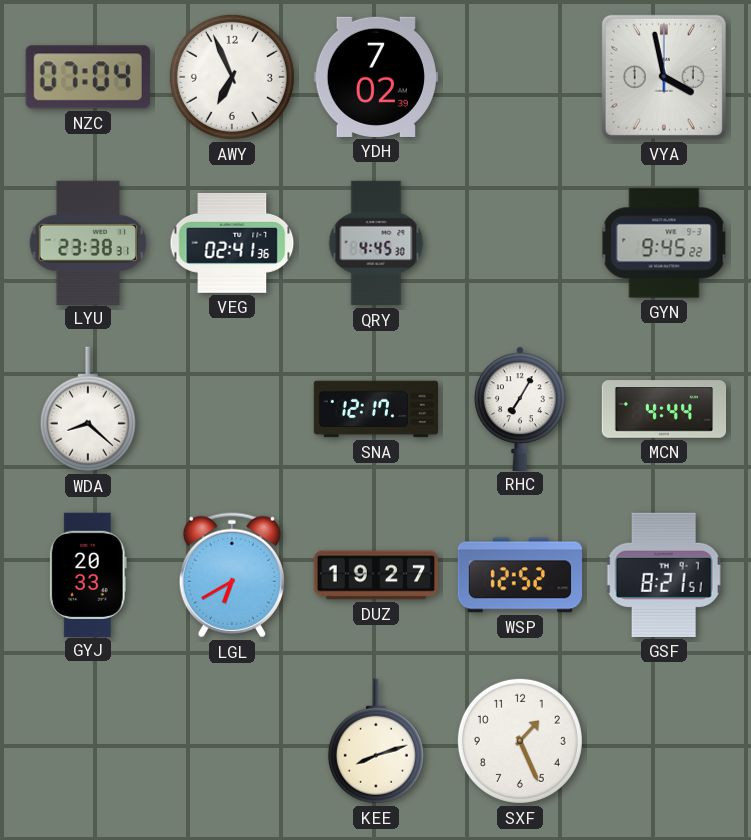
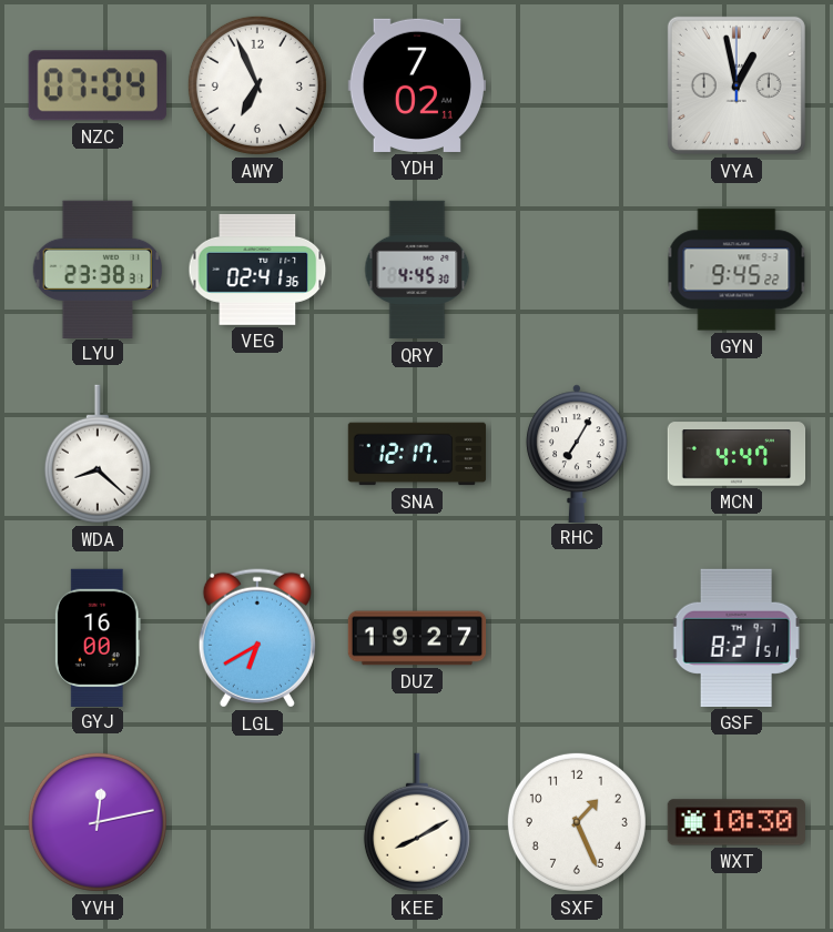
YDH: 7:02:39 -> 7:02:11 (416, 85)
VYA: 3:58 -> 12:58 (737, 85)
MCN: 4:44 -> 4:47 (737, 454)
GYJ: 20:33 -> 16:00 (98, 637)
WSP: 12:52 -> none (519, 575)
YVH: none -> 12:13 (98, 822)
KEE: 8:12 -> 8:10 (417, 822)
WXT: none -> 10:30 (735, 822)
